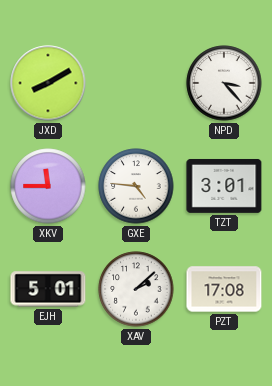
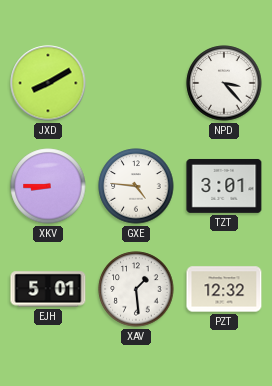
XKV: 11:45 -> 8:45 (48, 186)
XAV: 2:08 -> 1:29 (136, 289)
PZT: 17:08 -> 12:32 (224, 289)
